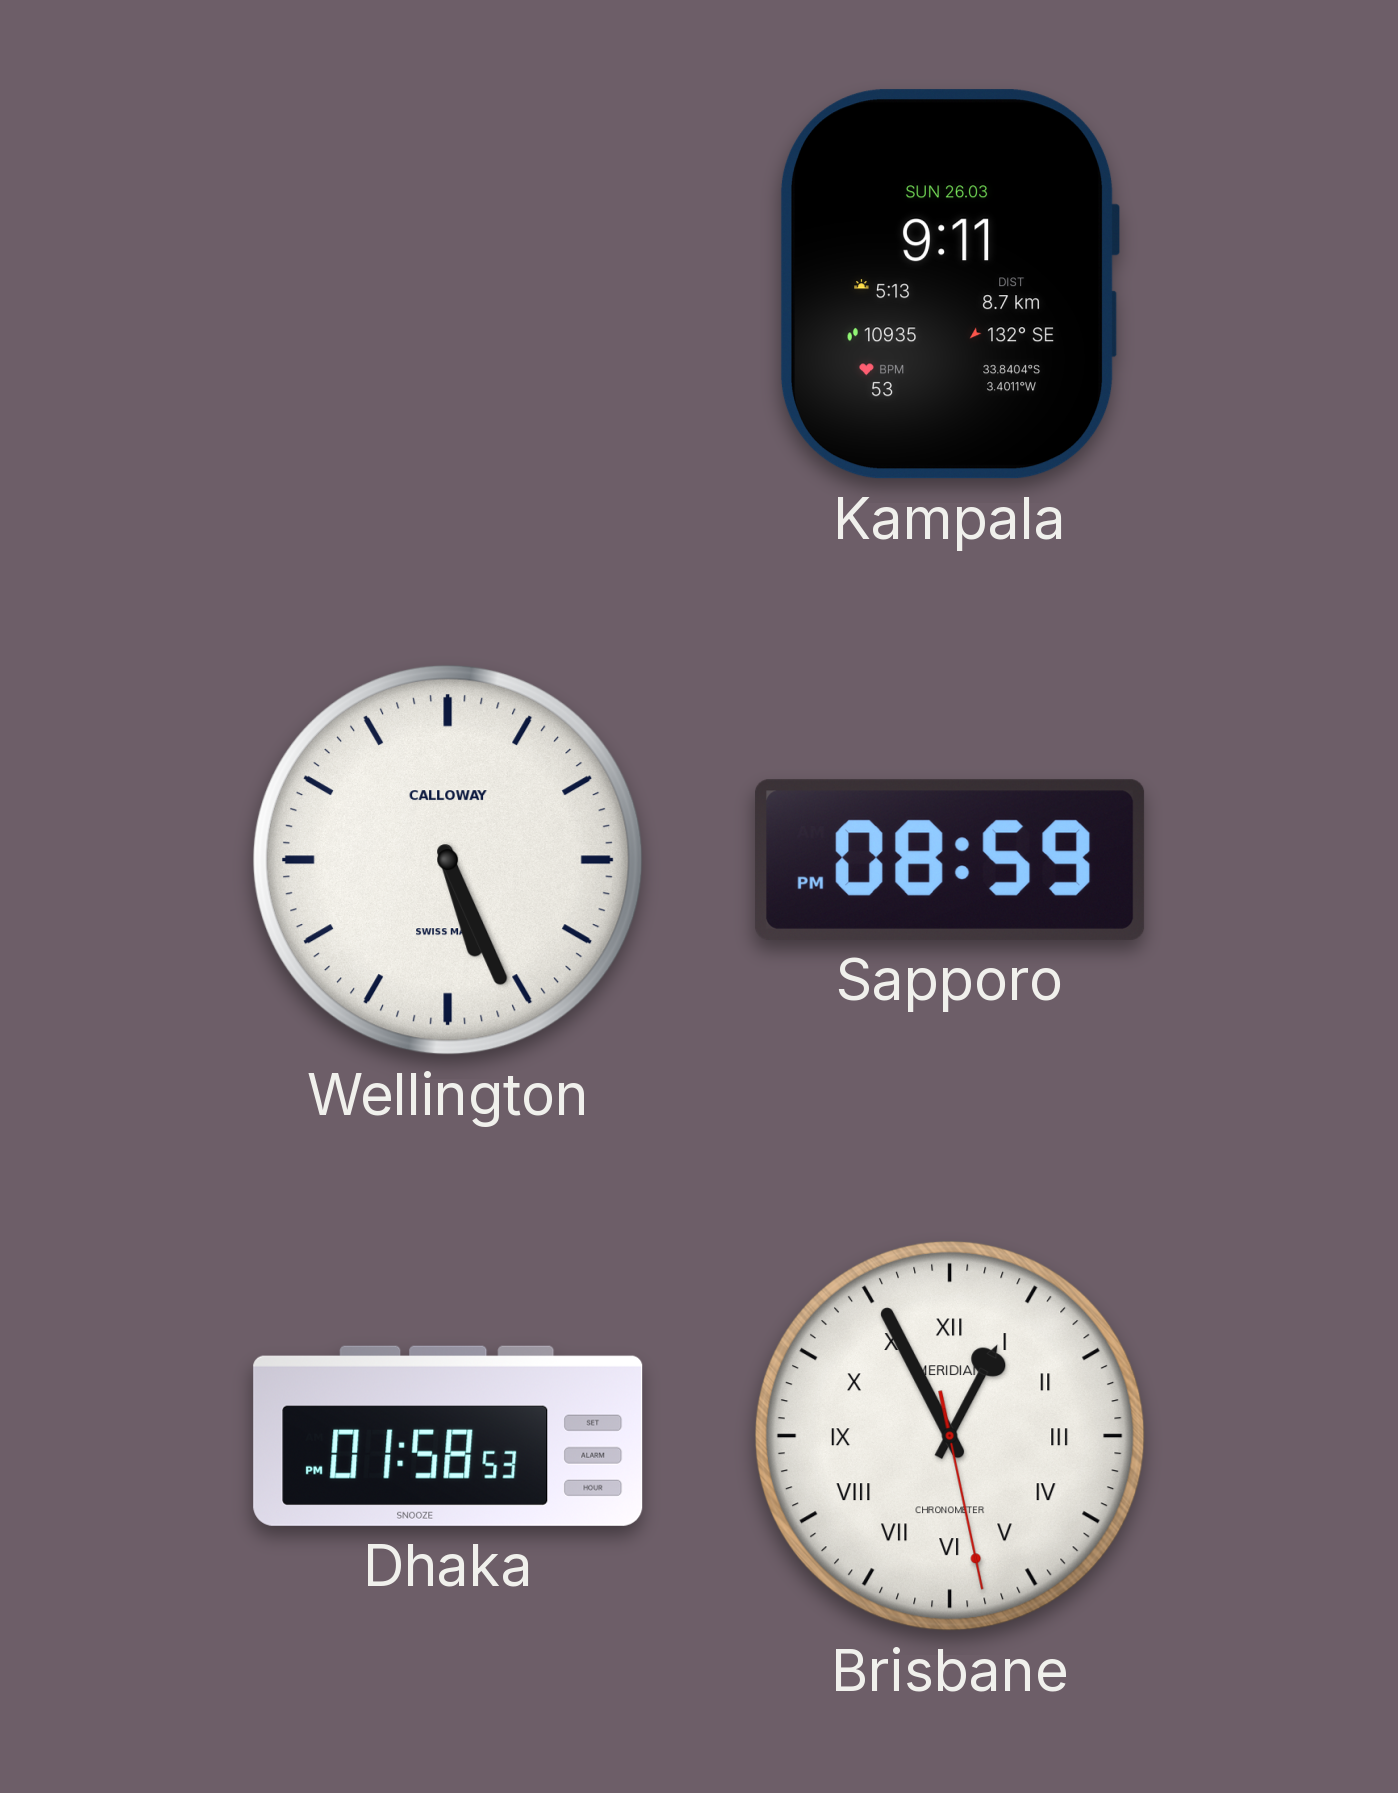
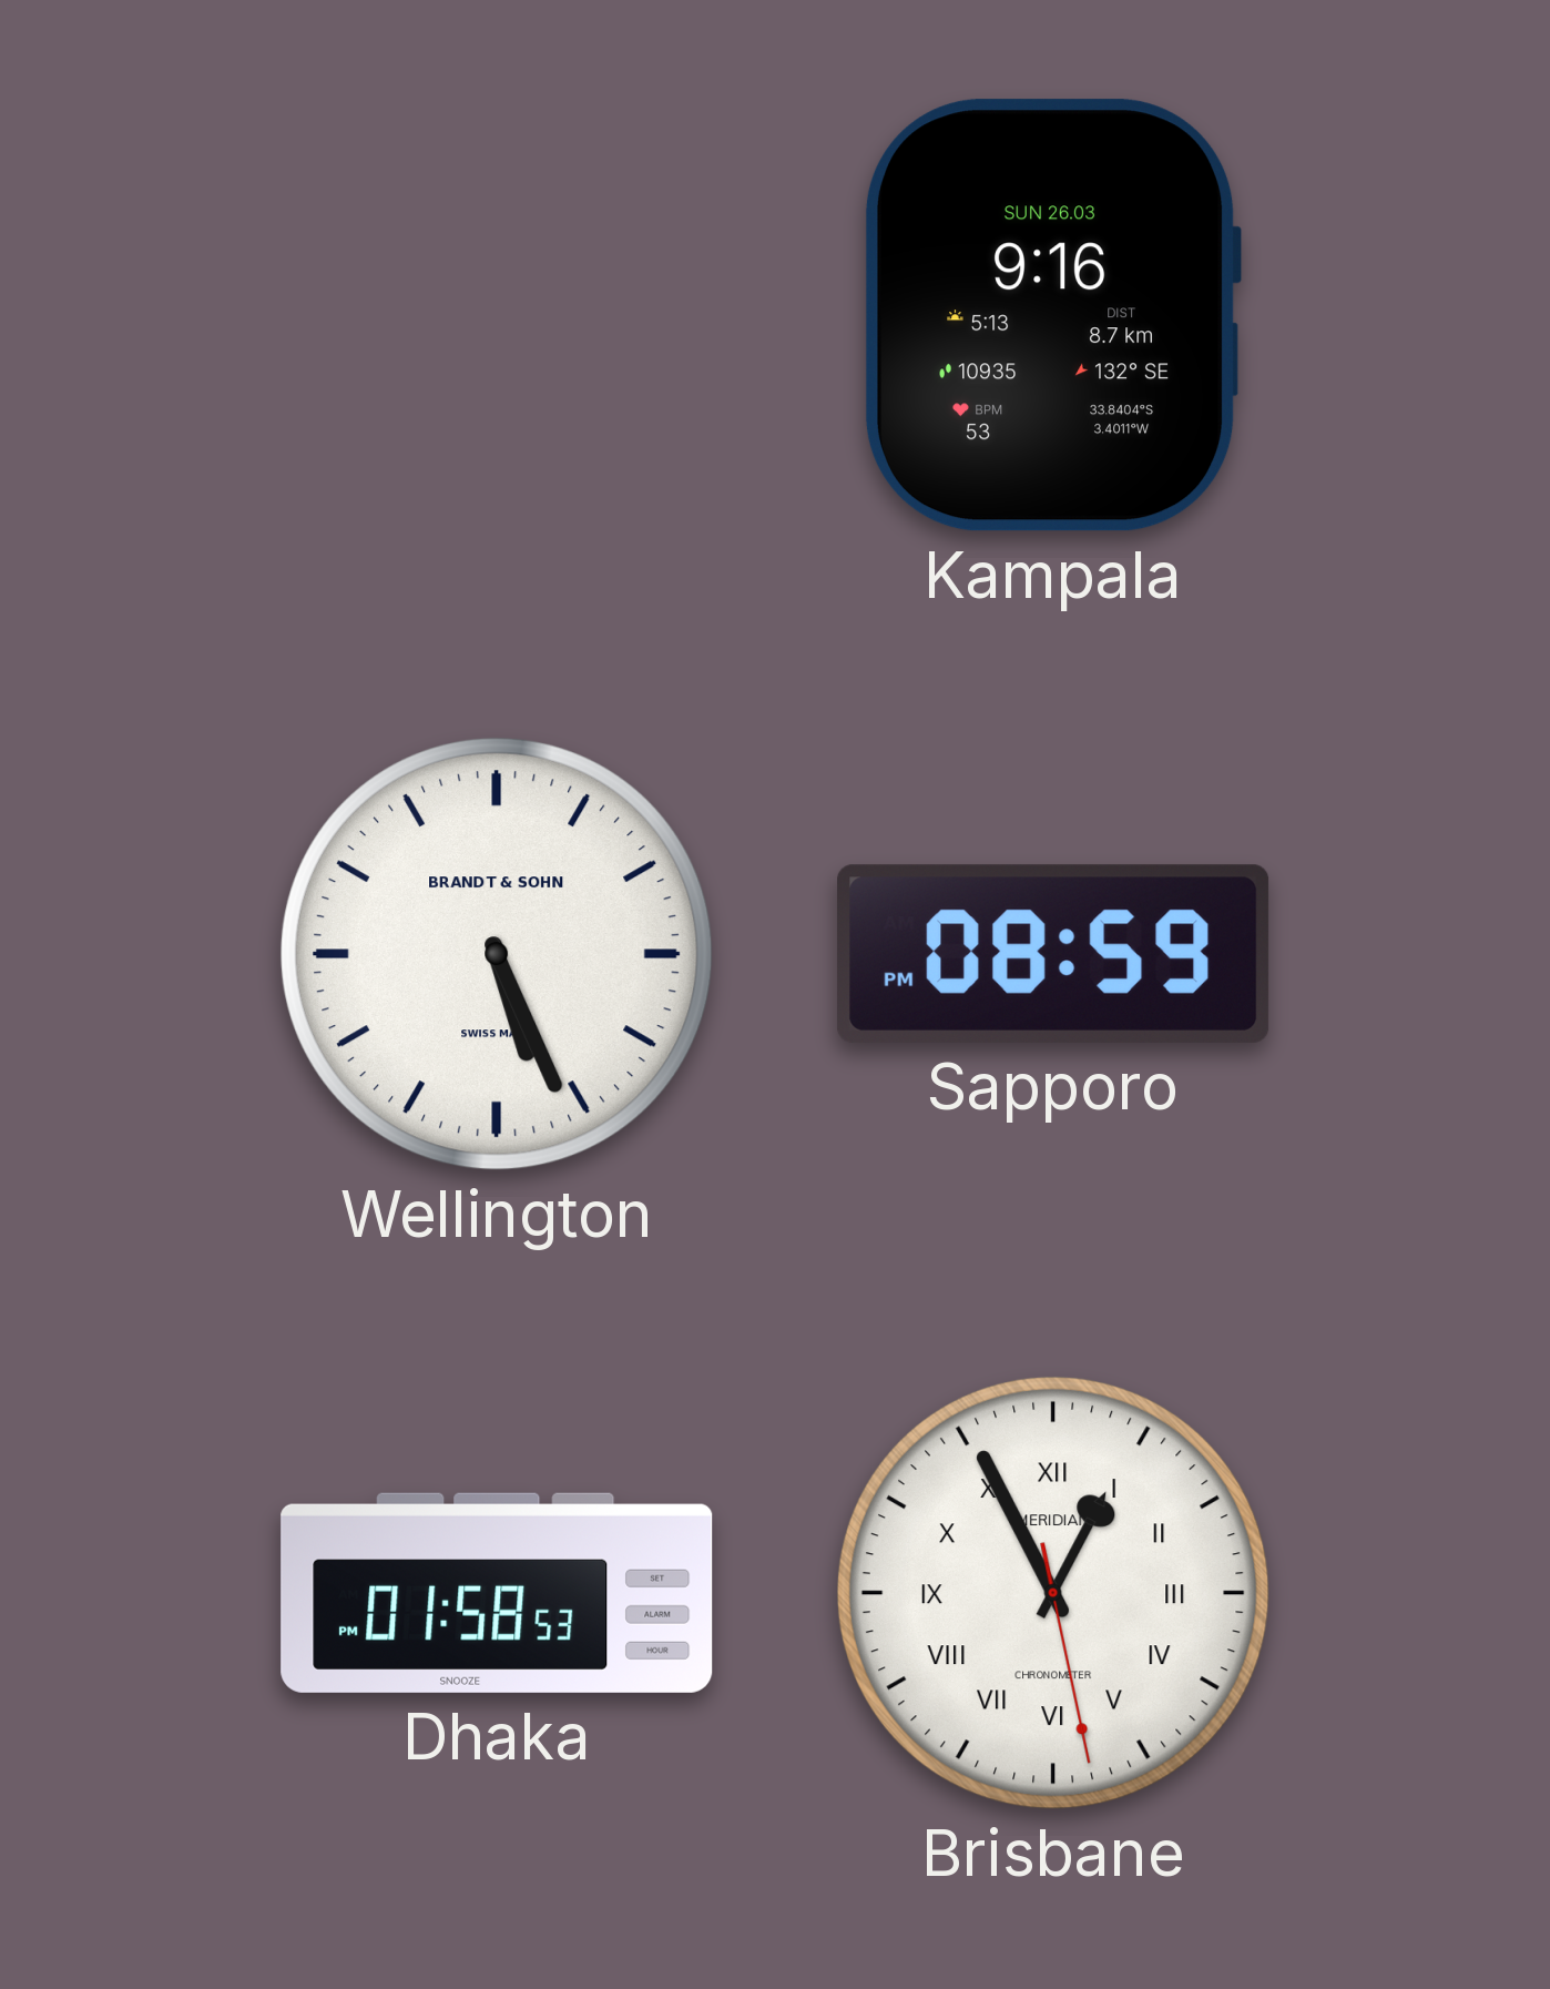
Kampala: 9:11 -> 9:16 (1053, 315)
Wellington brand: CALLOWAY -> BRANDT & SOHN (497, 954)
